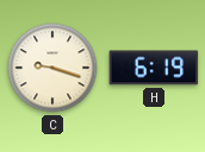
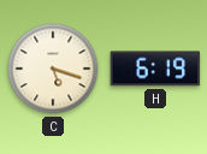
C: 9:18 -> 5:18 (53, 69)
